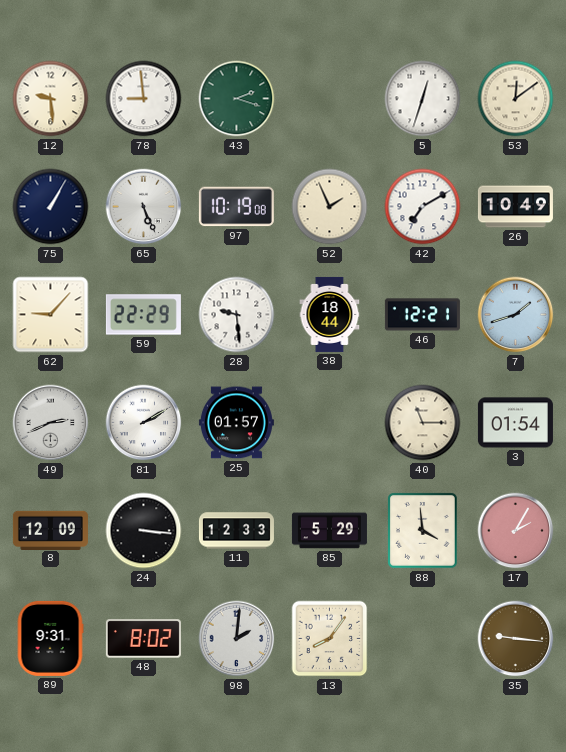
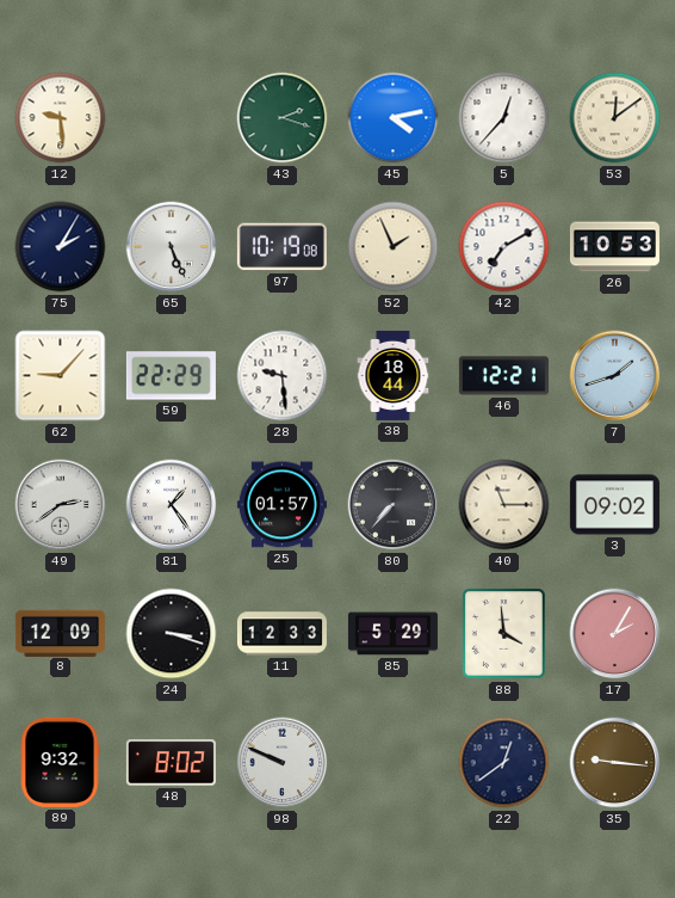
78: 8:59 -> none (144, 99)
45: none -> 4:13 (394, 118)
5: 12:33 -> 12:37 (504, 118)
75: 1:05 -> 2:05 (61, 247)
26: 10:49 -> 10:53 (614, 247)
49: 2:41 -> 2:39 (61, 505)
81: 2:10 -> 1:24 (172, 505)
80: none -> 7:37 (394, 505)
3: 01:54 -> 09:02 (614, 505)
24: 3:16 -> 3:18 (172, 634)
89: 9:31 -> 9:32 (60, 762)
98: 2:01 -> 9:49 (283, 763)
13: 8:06 -> none (330, 639)
22: none -> 12:39 (504, 763)
